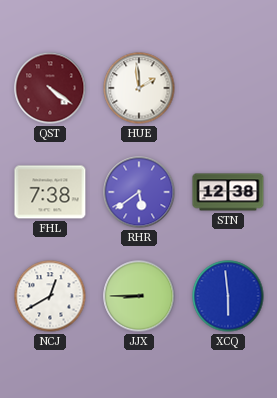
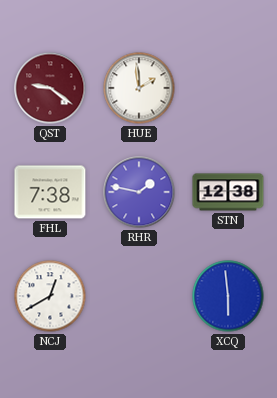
QST: 4:21 -> 9:21 (50, 88)
RHR: 5:39 -> 1:47 (139, 192)
JJX: 8:45 -> none (139, 296)
